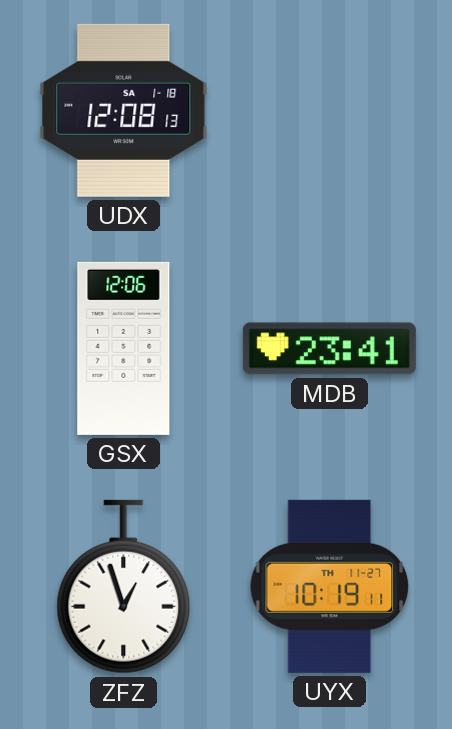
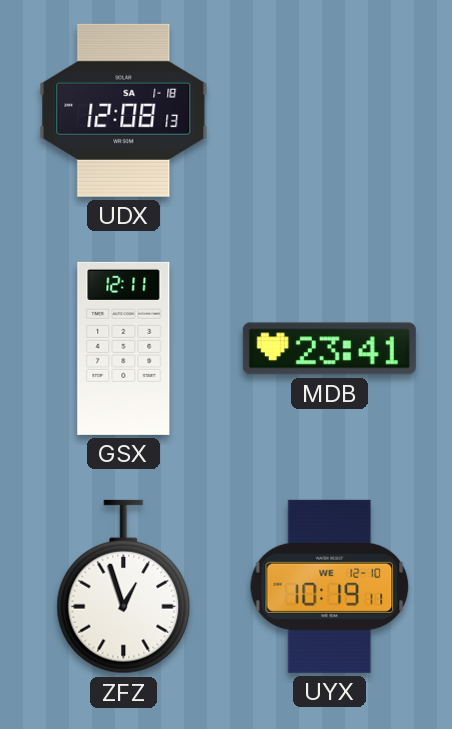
GSX: 12:06 -> 12:11 (124, 348)
UYX date: TH 11-27 -> WE 12-10 (330, 586)
